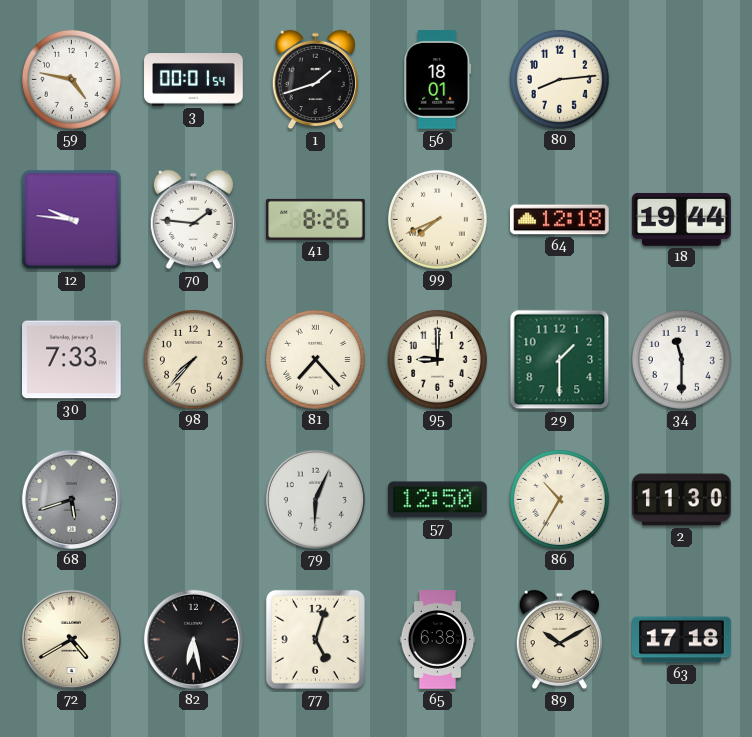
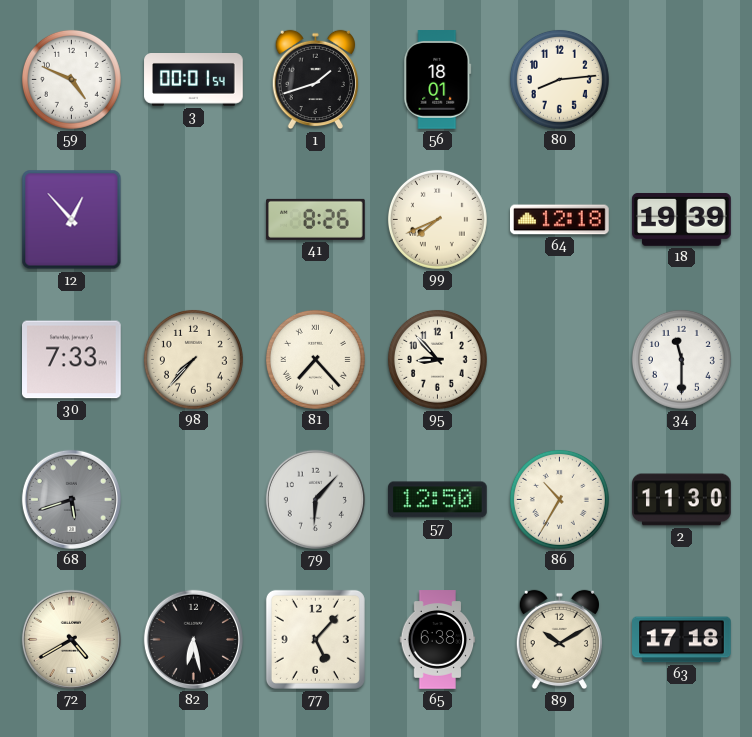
59: 4:47 -> 4:49 (71, 79)
12: 9:46 -> 12:53 (72, 220)
70: 1:46 -> none (193, 220)
18: 19:44 -> 19:39 (682, 219)
95: 9:00 -> 8:53 (437, 359)
29: 1:30 -> none (560, 360)
79: 6:04 -> 6:07 (315, 499)
77: 5:03 -> 5:07 (315, 639)
